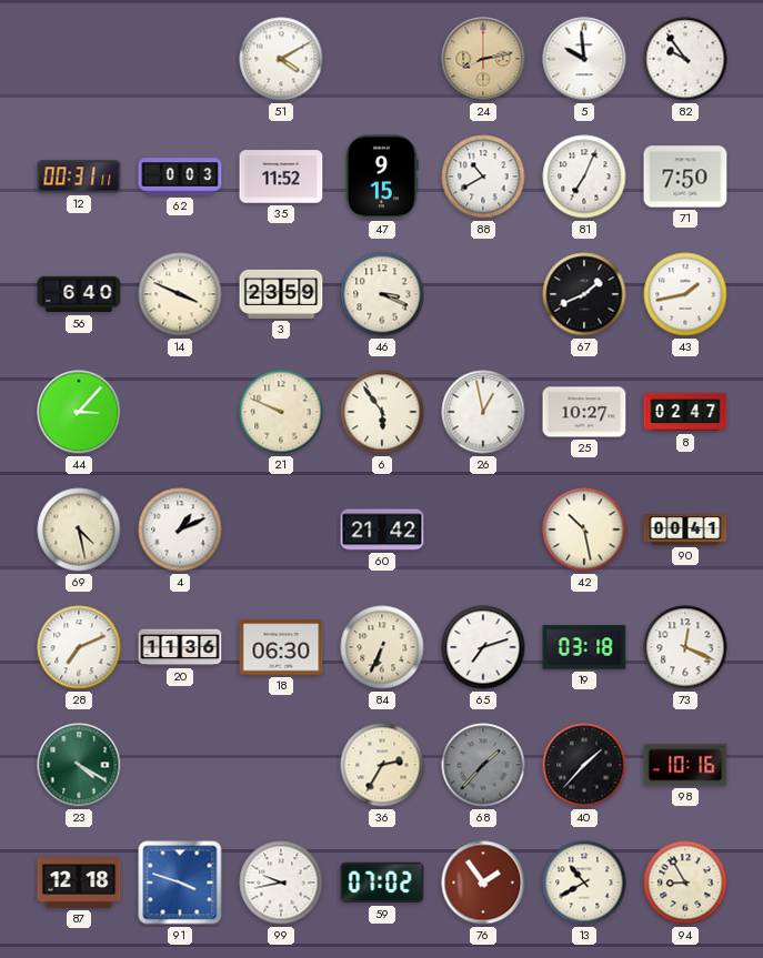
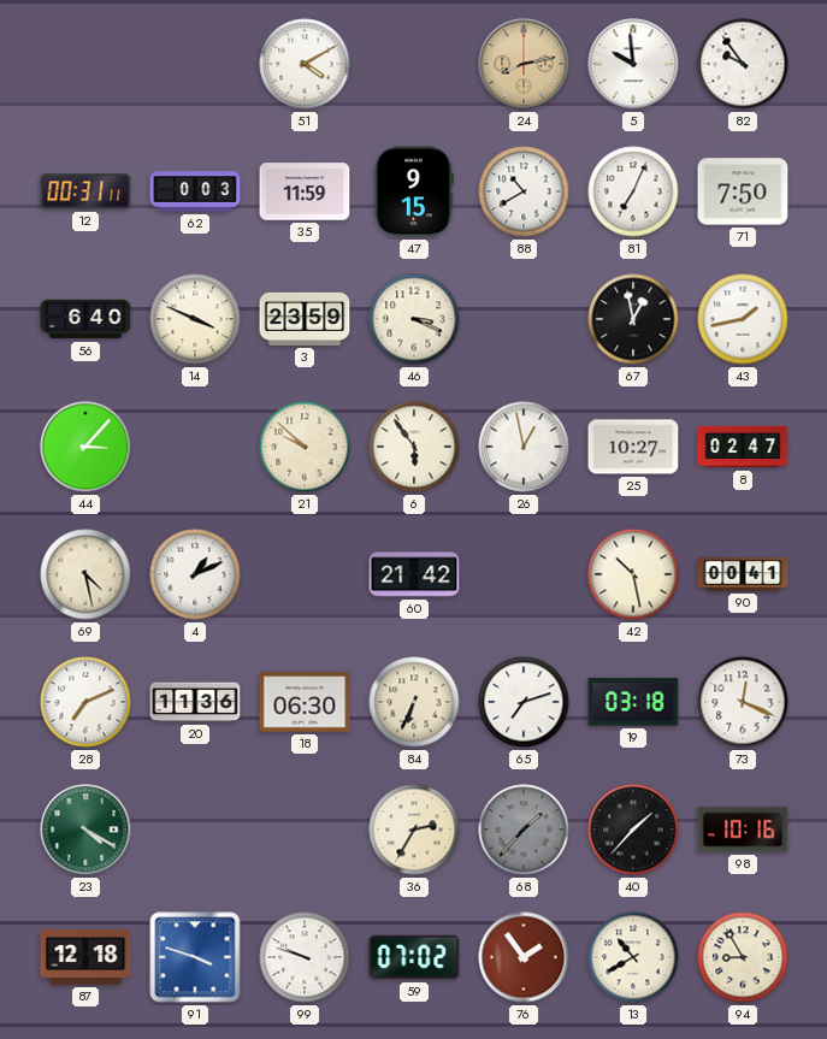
35: 11:52 -> 11:59 (305, 191)
67: 1:41 -> 12:58 (633, 319)
21: 9:49 -> 9:52 (305, 447)
99: 9:43 -> 9:48 (305, 957)
